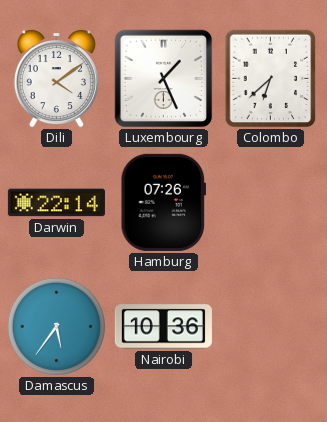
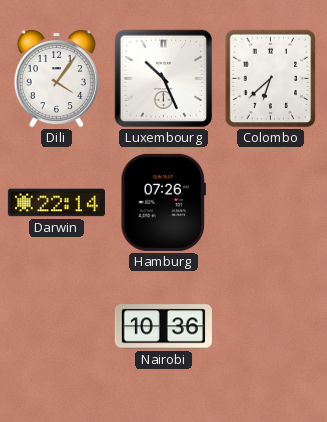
Dili: 4:09 -> 4:06 (56, 78)
Luxembourg: 1:26 -> 10:26 (164, 79)
Damascus: 5:36 -> none (56, 326)
